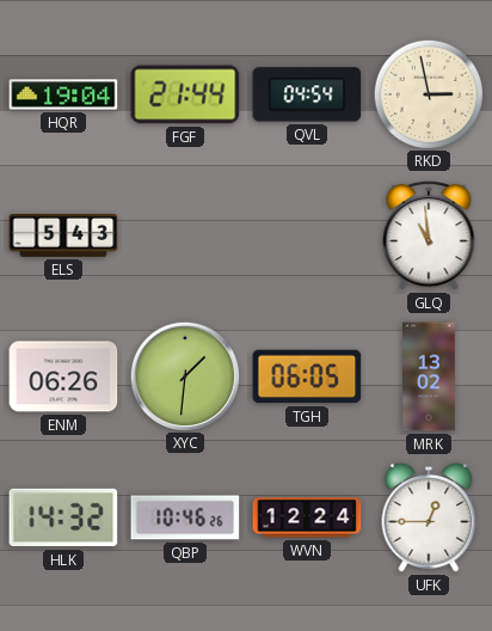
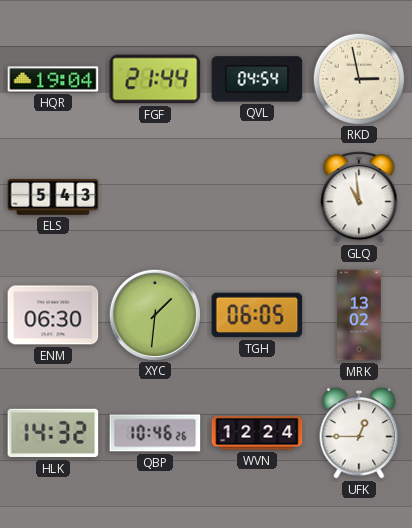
ENM: 06:26 -> 06:30 (53, 315)
